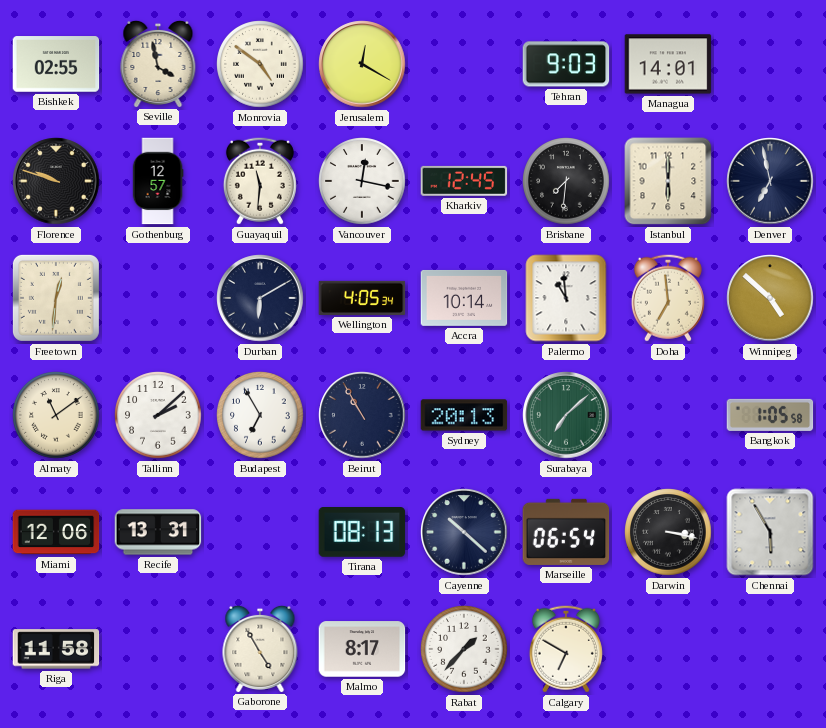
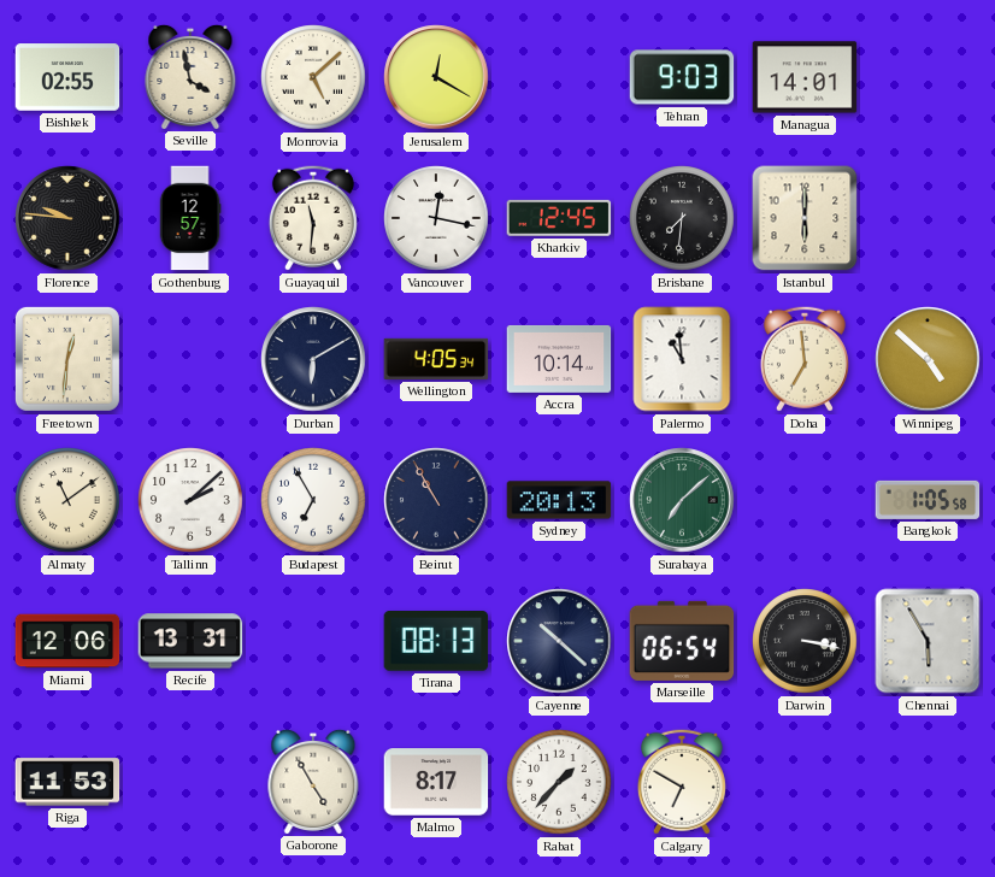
Monrovia: 4:51 -> 5:08 (313, 77)
Florence: 9:48 -> 9:46 (67, 218)
Denver: 6:58 -> none (770, 181)
Riga: 11:58 -> 11:53 (67, 782)
